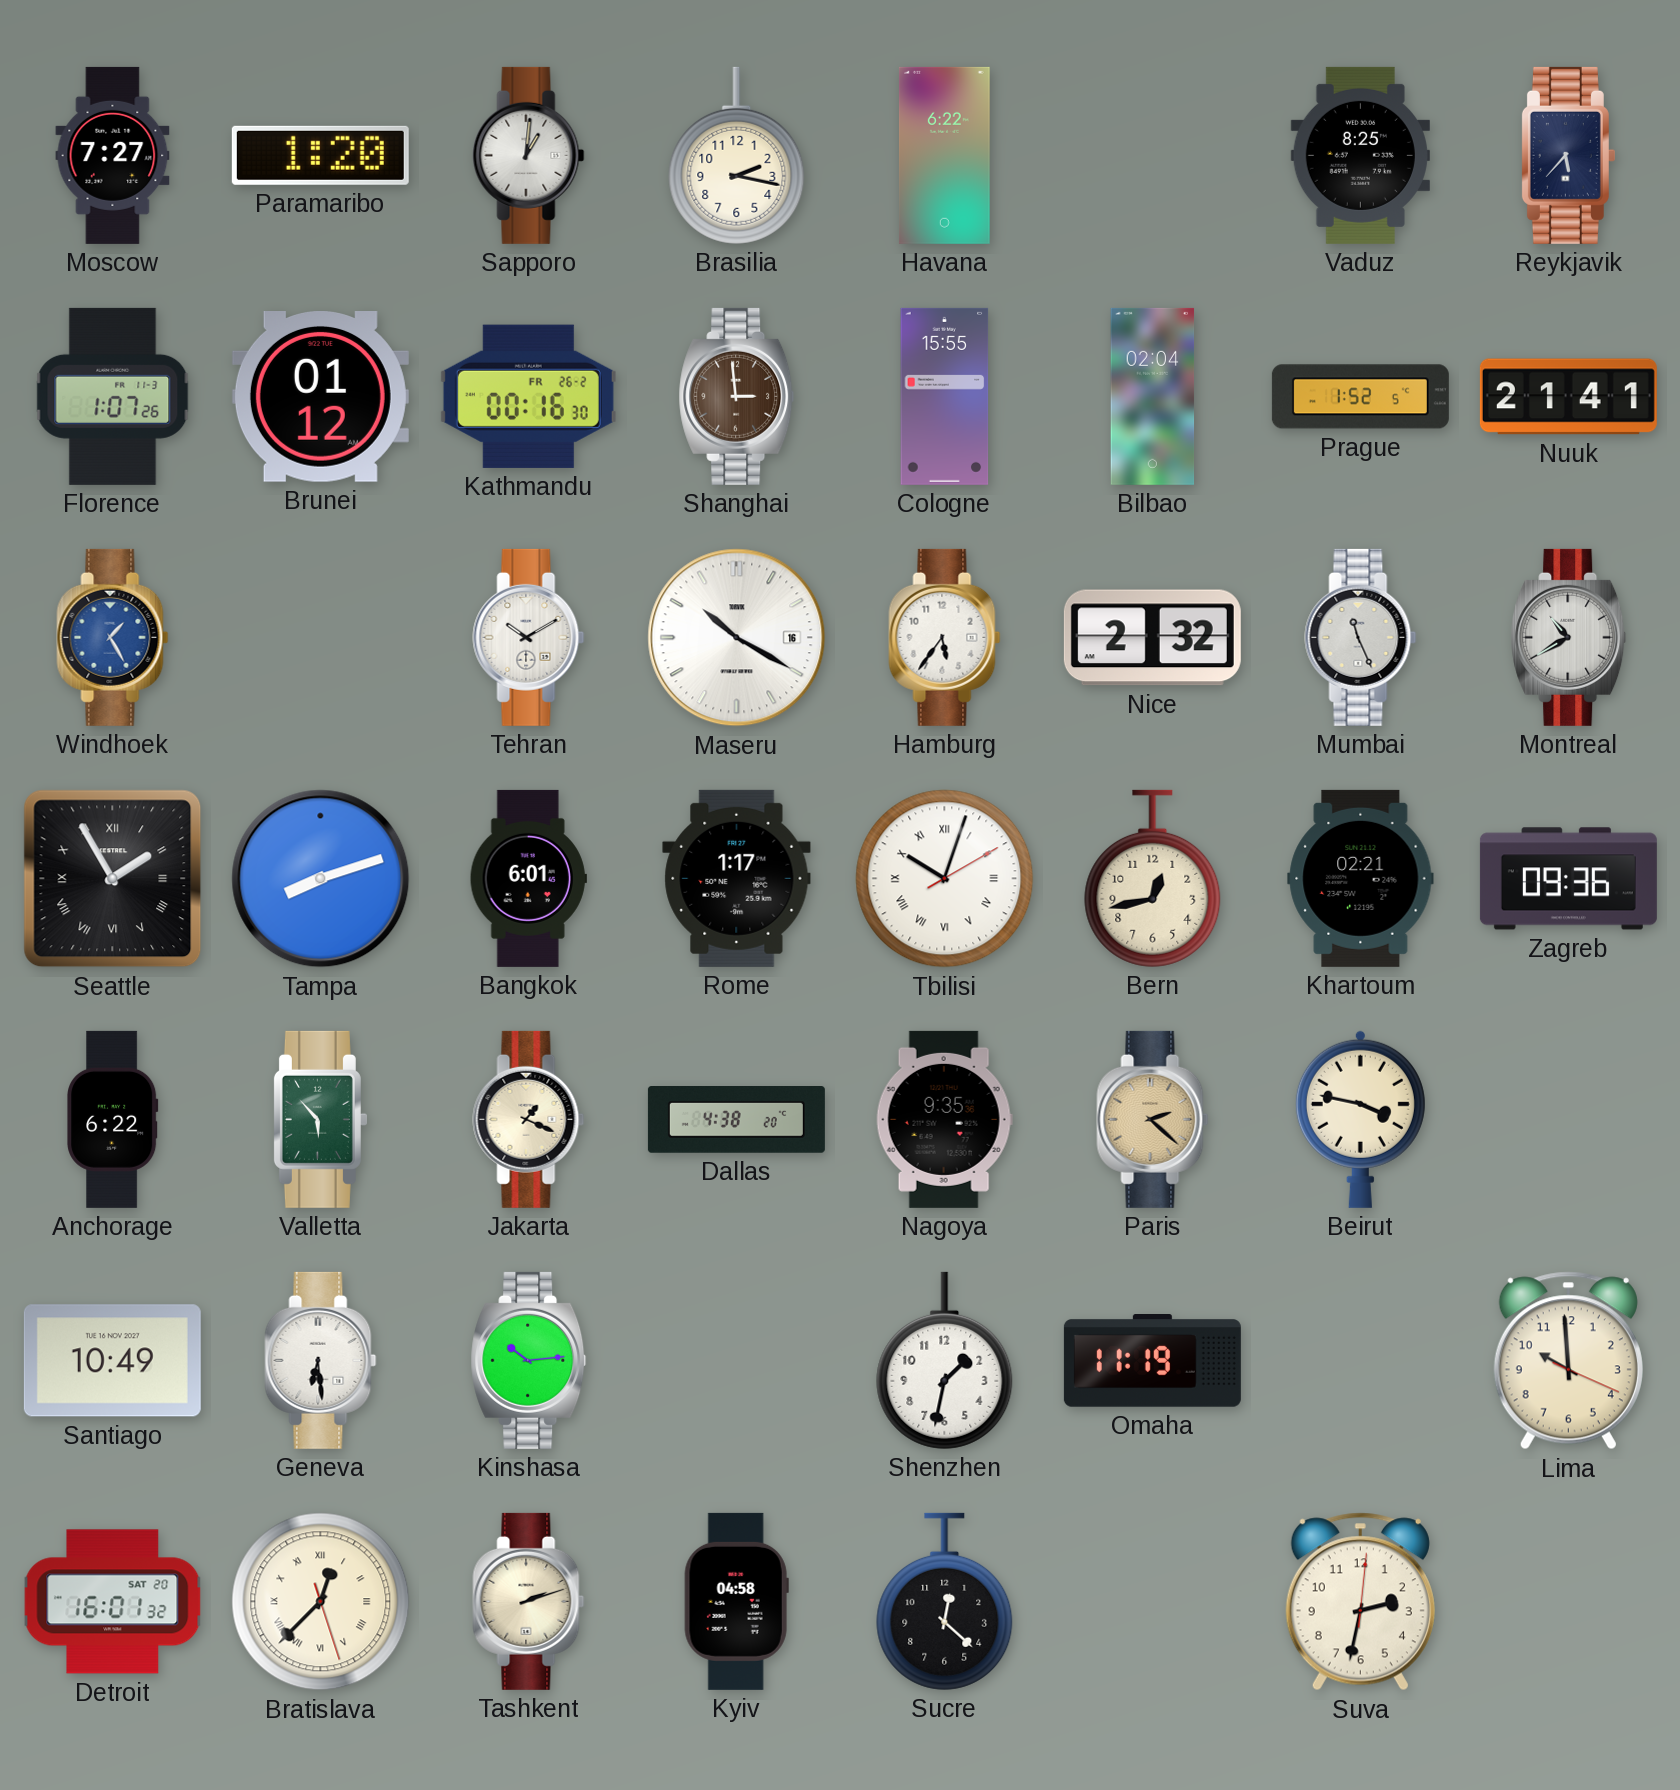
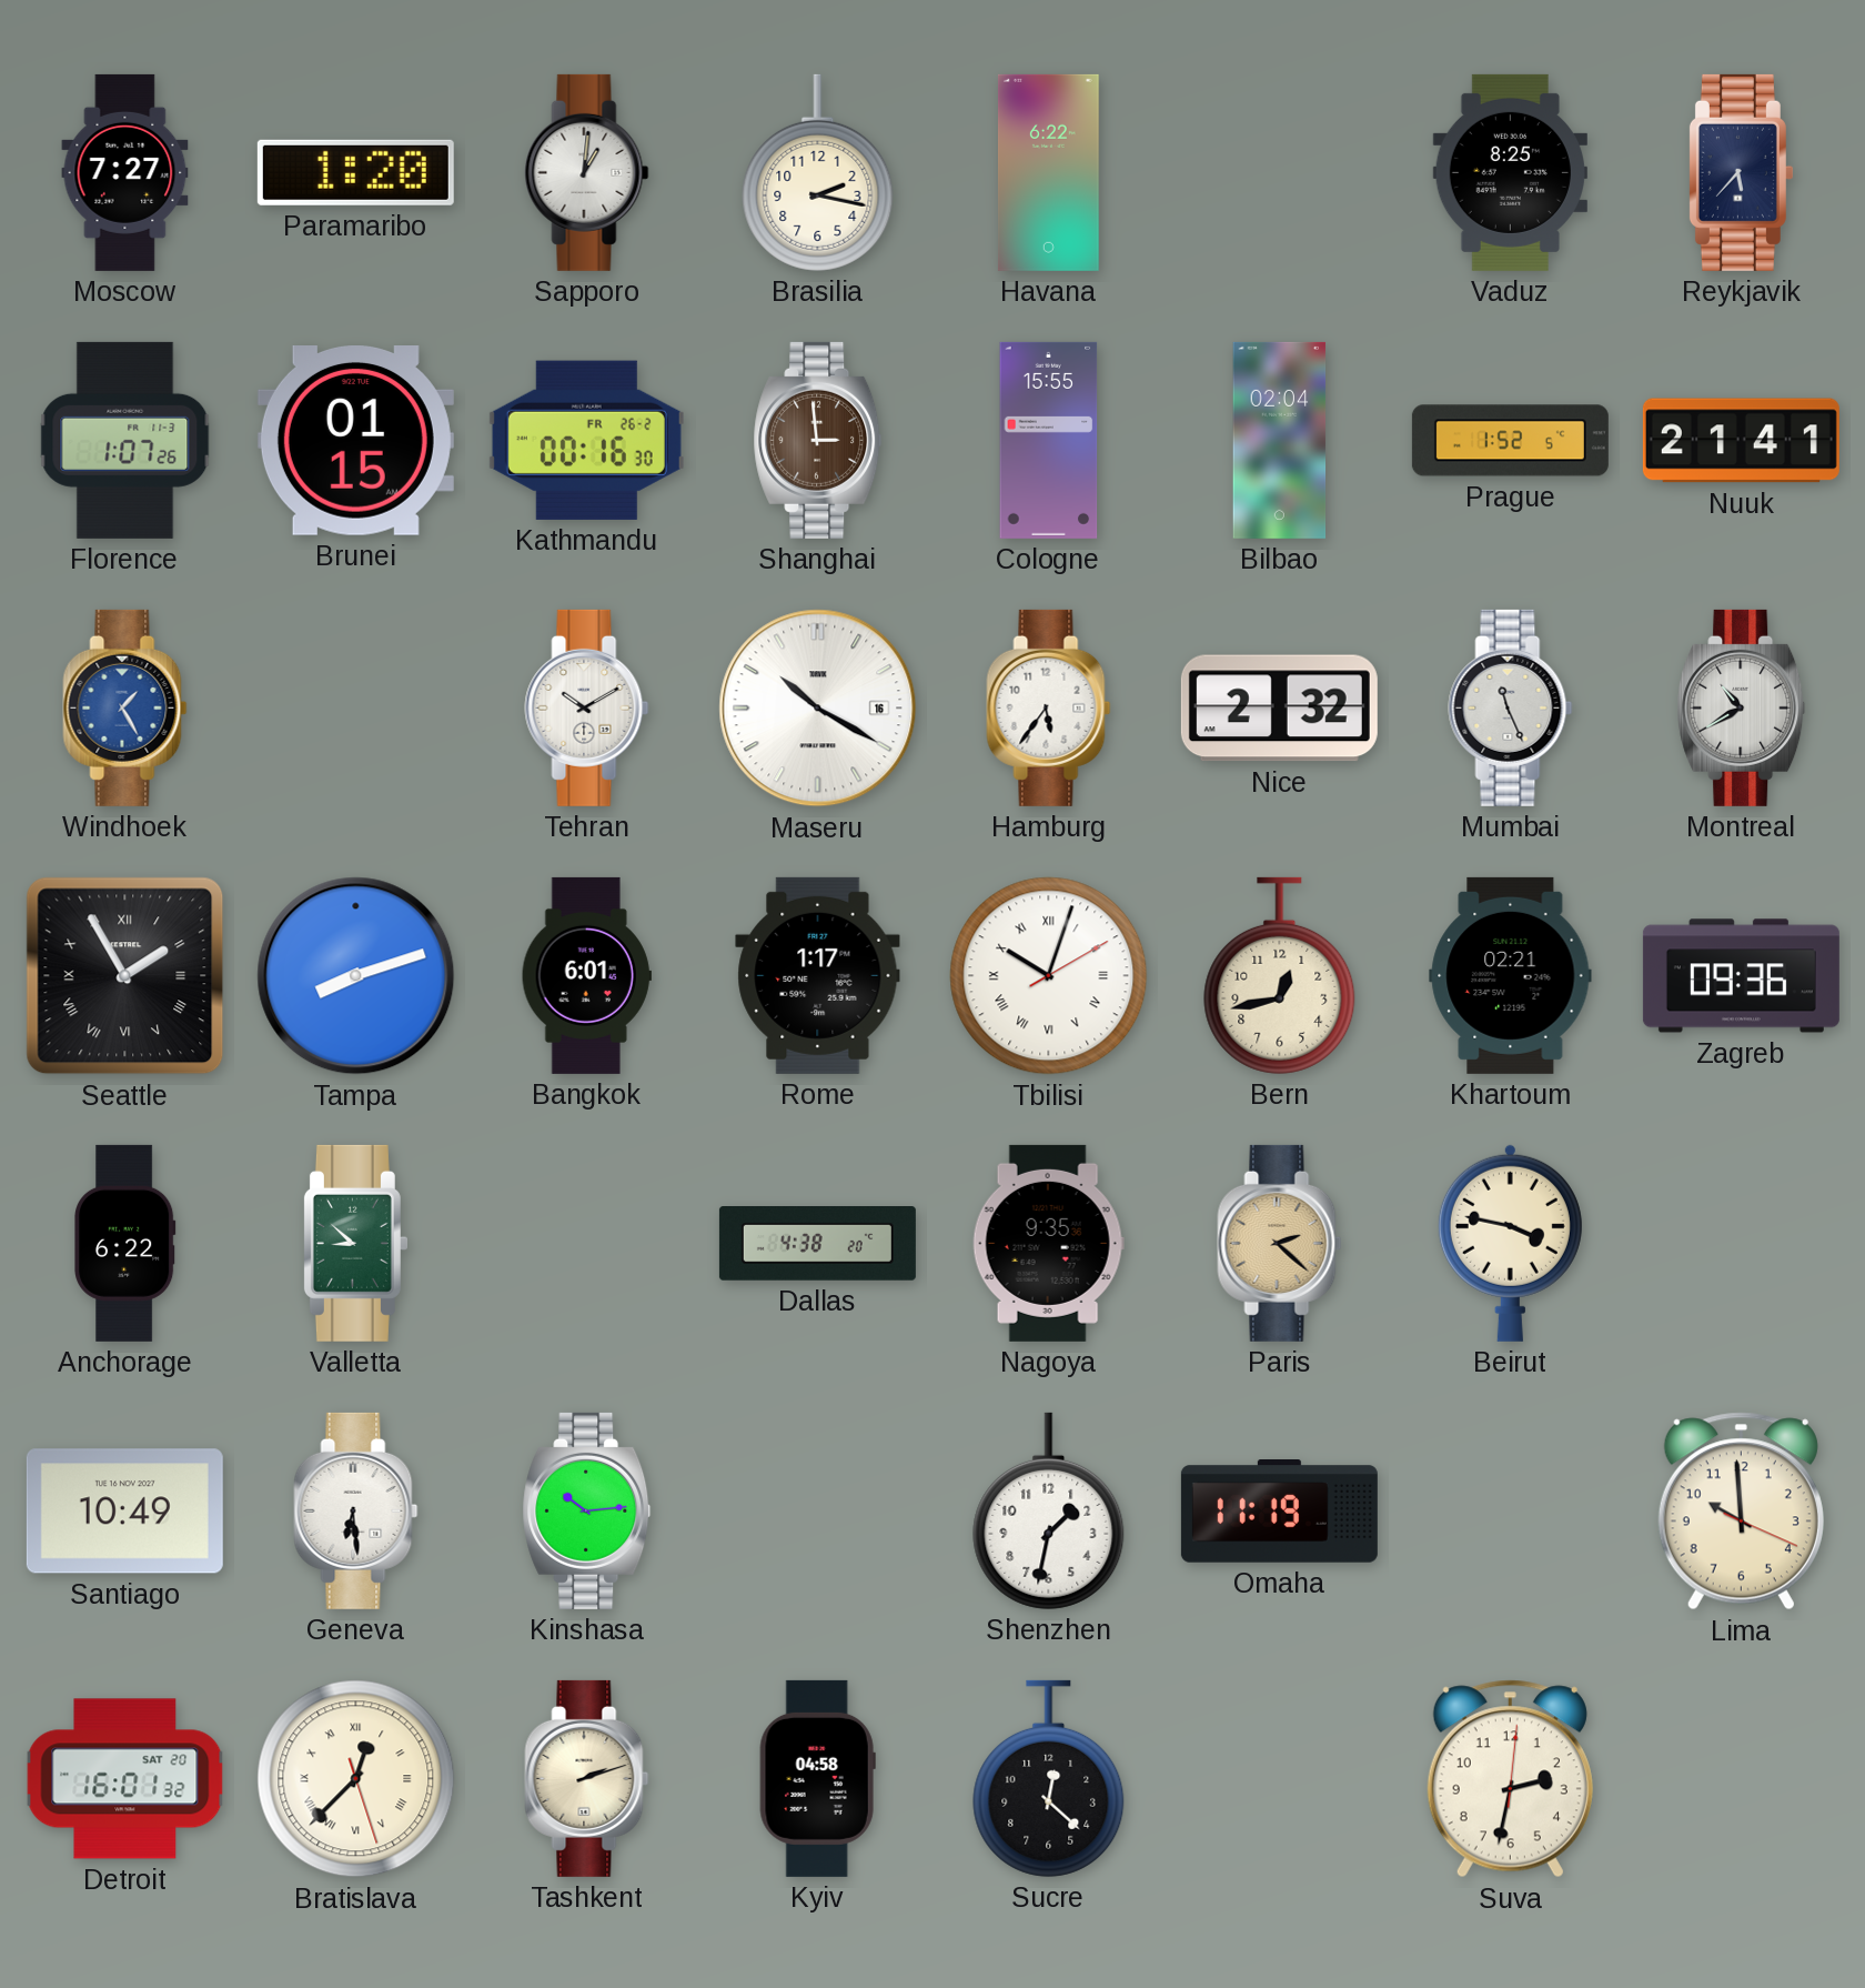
Brunei: 01:12 -> 01:15 (355, 441)
Valletta: 5:53 -> 8:52 (355, 1243)
Jakarta: 1:19 -> none (529, 1119)
